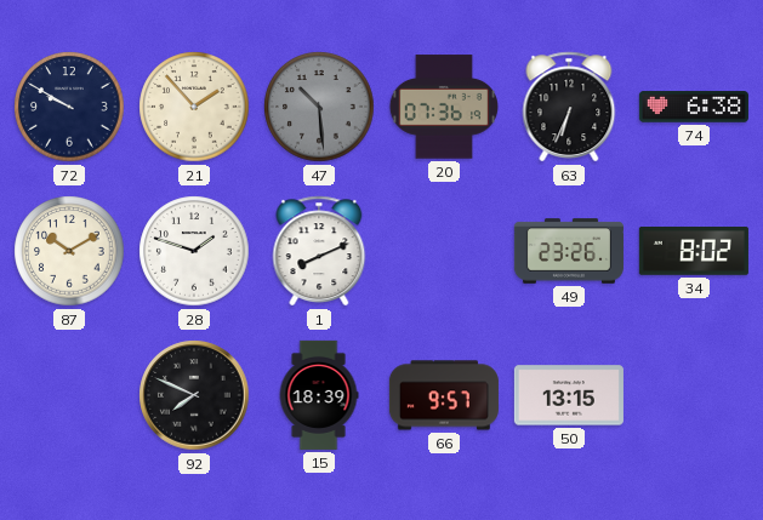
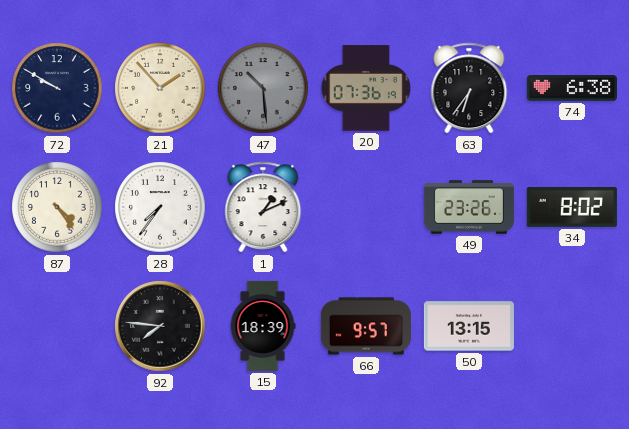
63: 6:34 -> 6:36 (469, 88)
87: 10:10 -> 4:24 (57, 207)
28: 1:48 -> 7:36 (160, 207)
1: 8:11 -> 1:11 (263, 207)
92: 7:49 -> 7:46 (160, 326)
